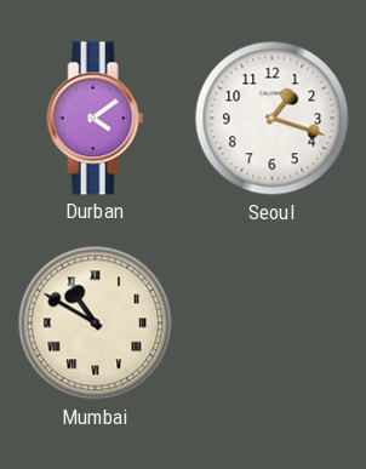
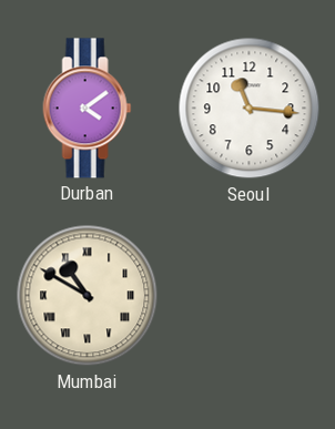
Seoul: 1:18 -> 11:16 (250, 109)
